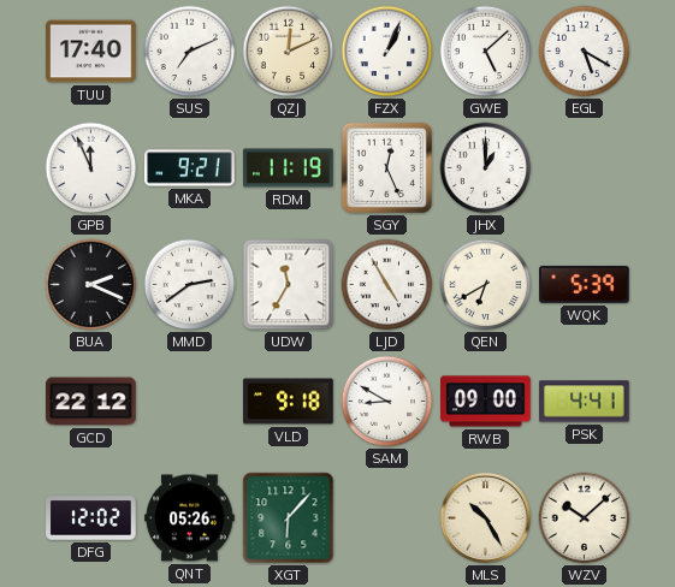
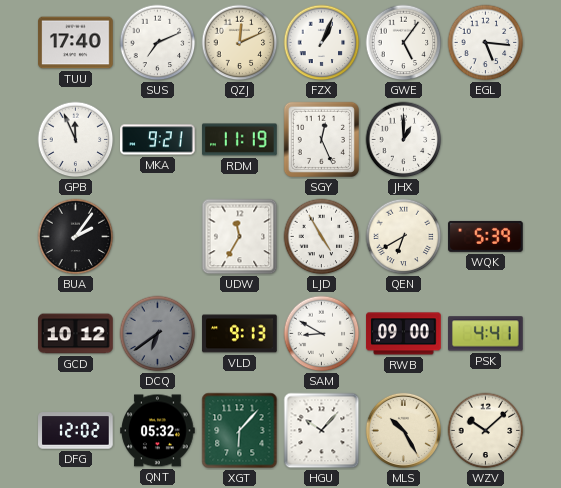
GWE: 5:08 -> 5:06 (404, 43)
EGL: 5:20 -> 5:16 (486, 43)
BUA: 2:19 -> 2:06 (76, 237)
MMD: 2:39 -> none (190, 285)
GCD: 22:12 -> 10:12 (76, 334)
DCQ: none -> 6:39 (158, 334)
VLD: 9:18 -> 9:13 (240, 334)
QNT: 05:26 -> 05:32 (158, 431)
HGU: none -> 10:07 (322, 431)
